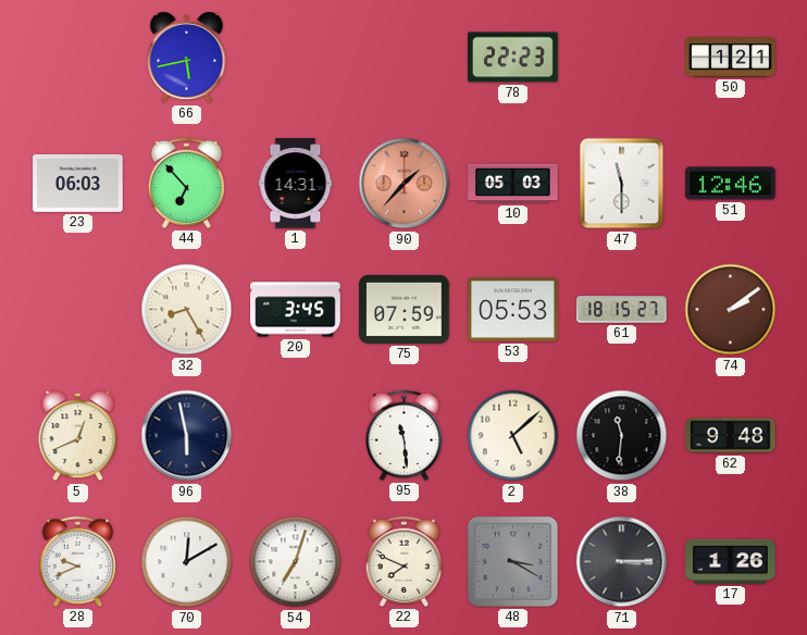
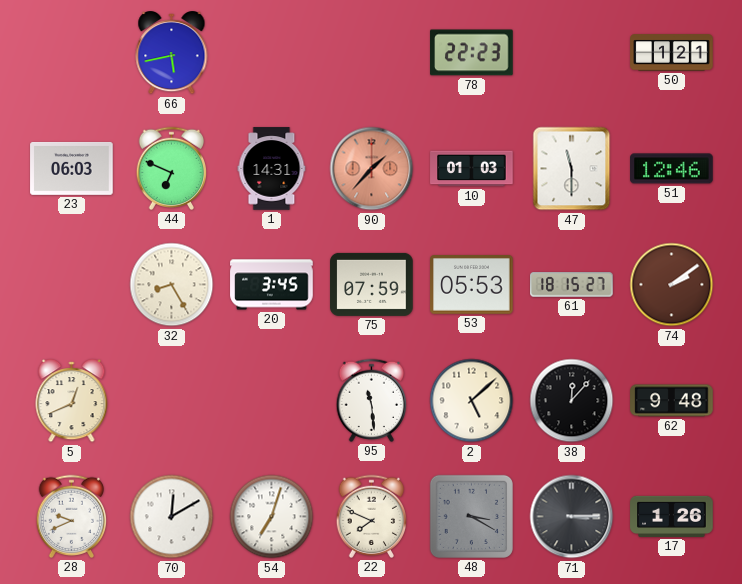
44: 6:53 -> 6:49 (171, 168)
10: 05:03 -> 01:03 (472, 169)
96: 5:58 -> none (187, 436)
38: 11:31 -> 12:07 (572, 401)
